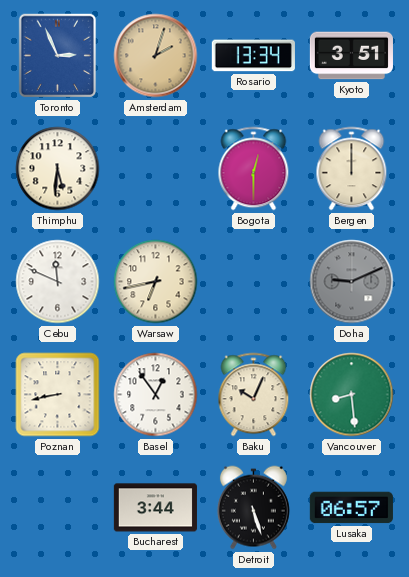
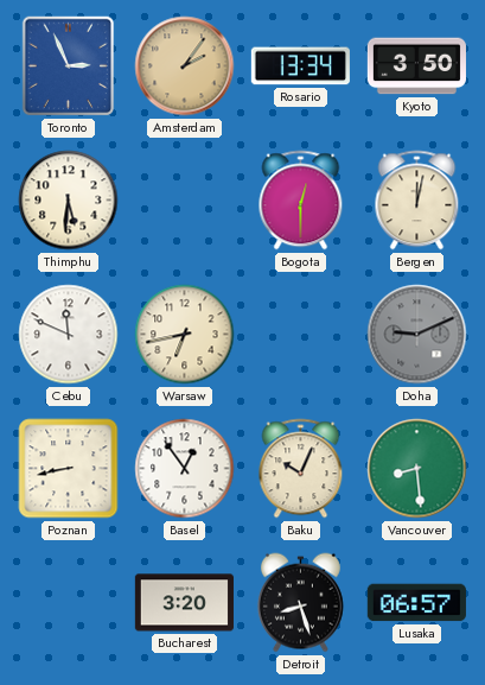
Amsterdam: 2:03 -> 2:06 (185, 66)
Kyoto: 3:51 -> 3:50 (416, 66)
Bergen: 12:00 -> 12:02 (417, 201)
Bucharest: 3:44 -> 3:20 (184, 603)
Detroit: 5:27 -> 8:27 (300, 603)
